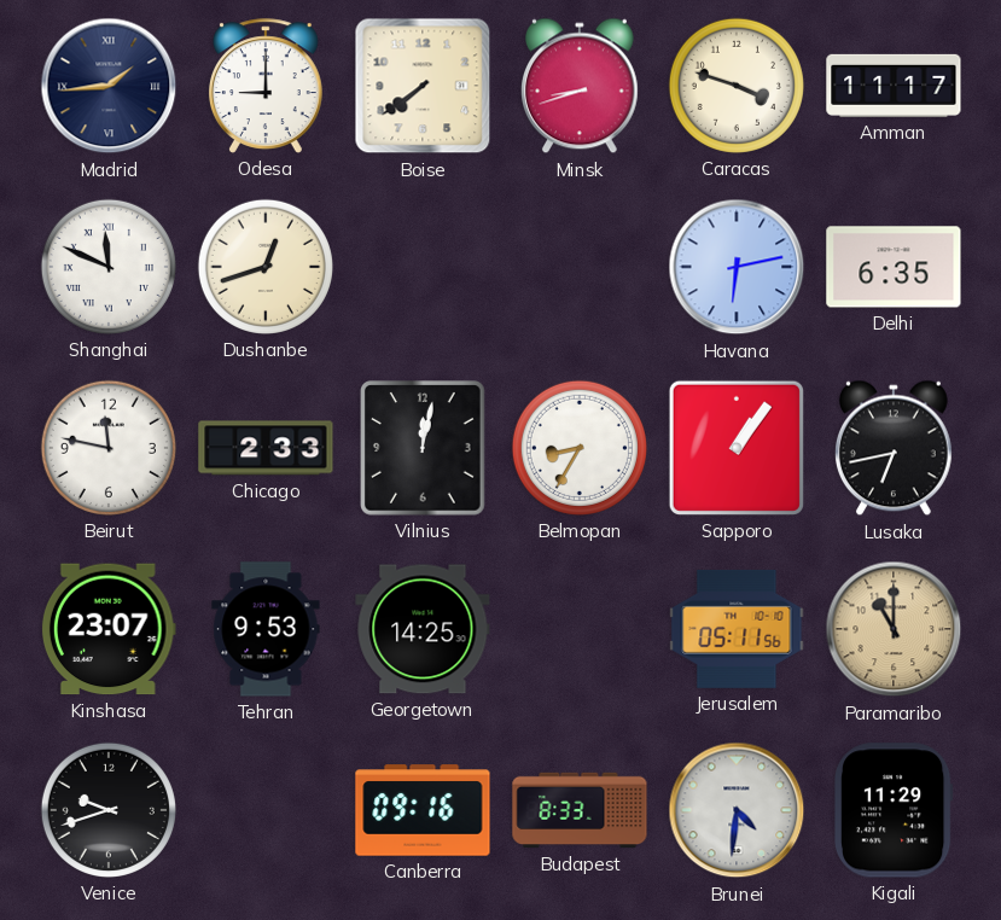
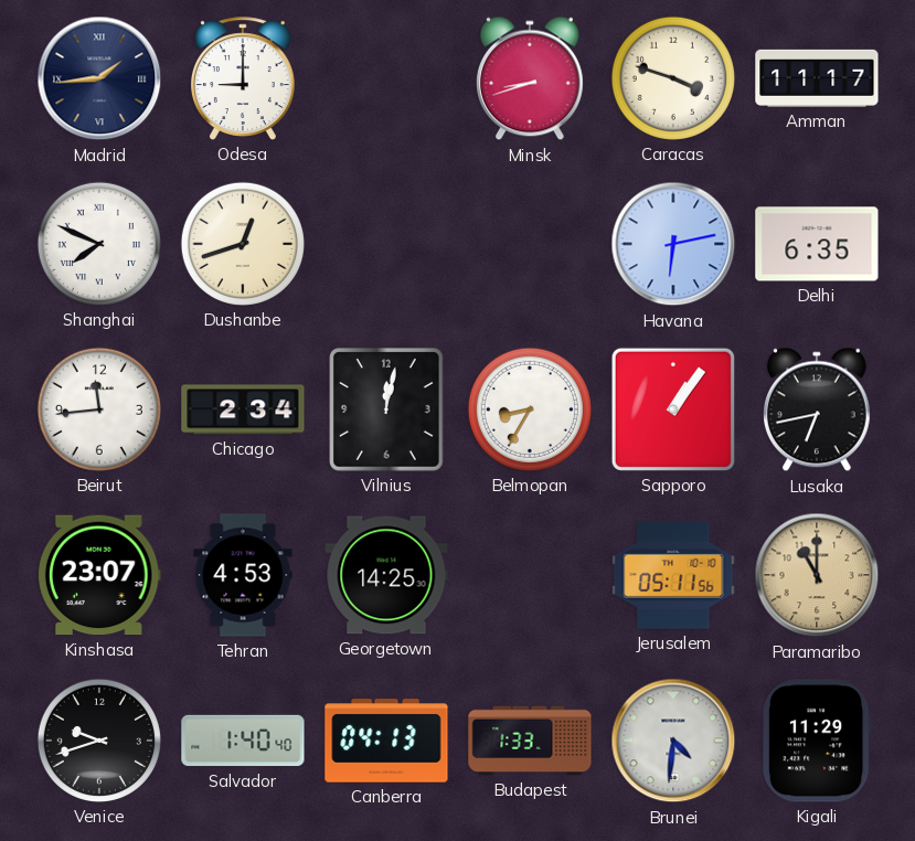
Boise: 7:39 -> none (423, 86)
Shanghai: 11:49 -> 7:49 (99, 244)
Beirut: 11:47 -> 11:44 (99, 409)
Chicago: 2:33 -> 2:34 (243, 409)
Tehran: 9:53 -> 4:53 (243, 575)
Salvador: none -> 1:40 (243, 741)
Canberra: 09:16 -> 04:13 (386, 741)
Budapest: 8:33 -> 1:33 (530, 741)
